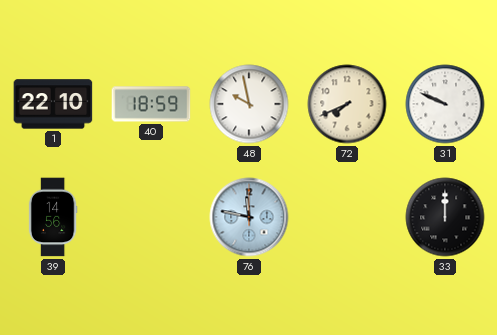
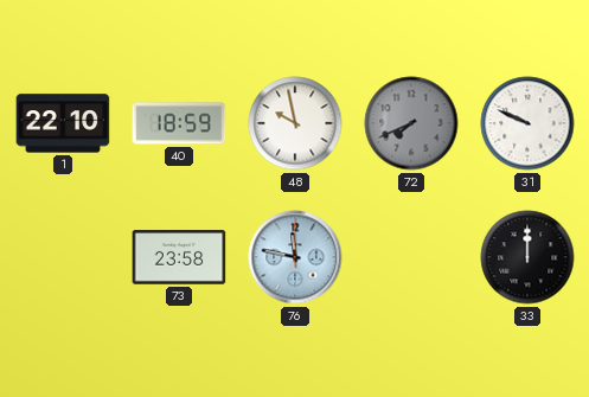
72 dial: cream -> grey (411, 123)
39: 14:56 -> none (53, 217)
73: none -> 23:58 (179, 257)
